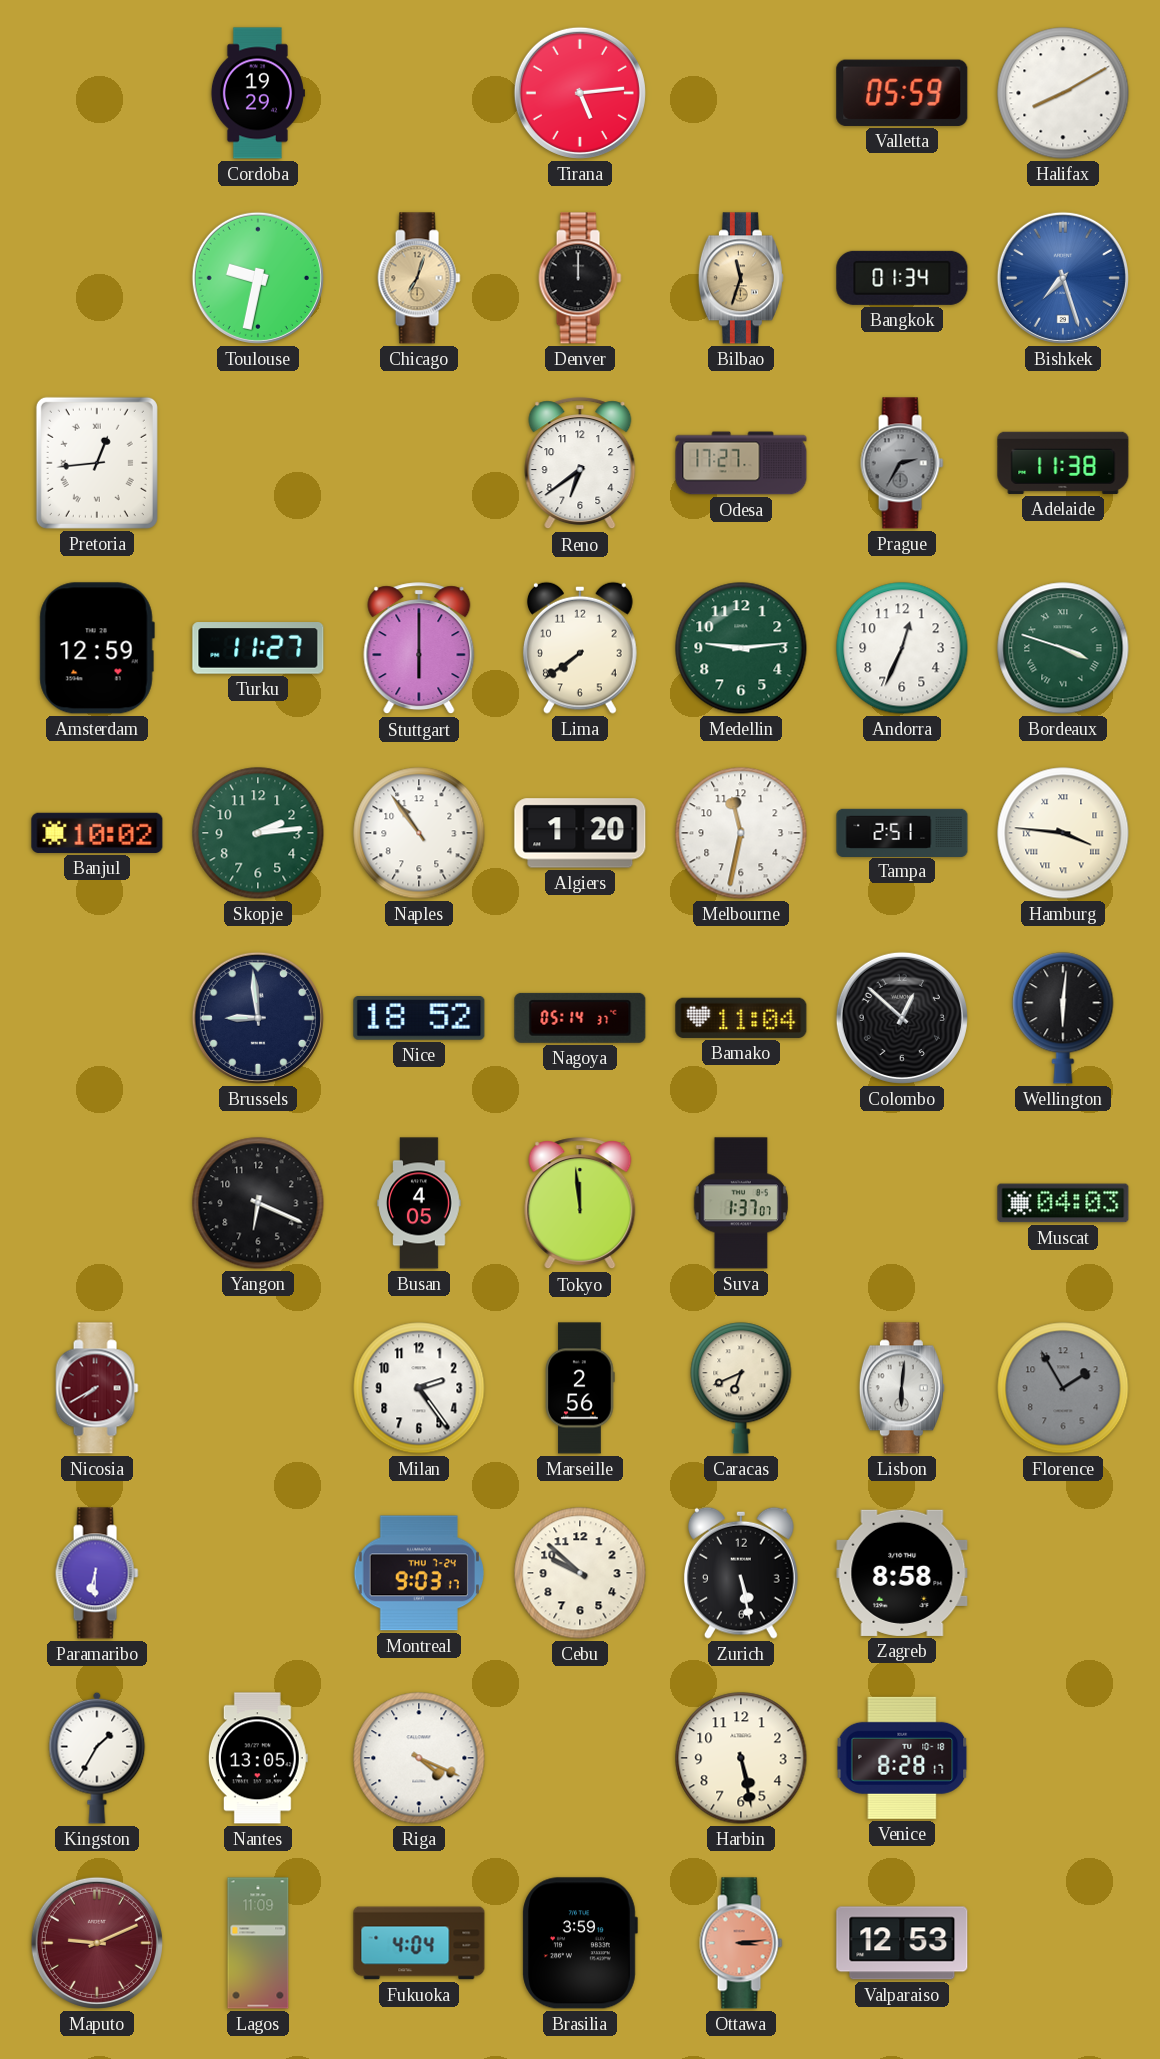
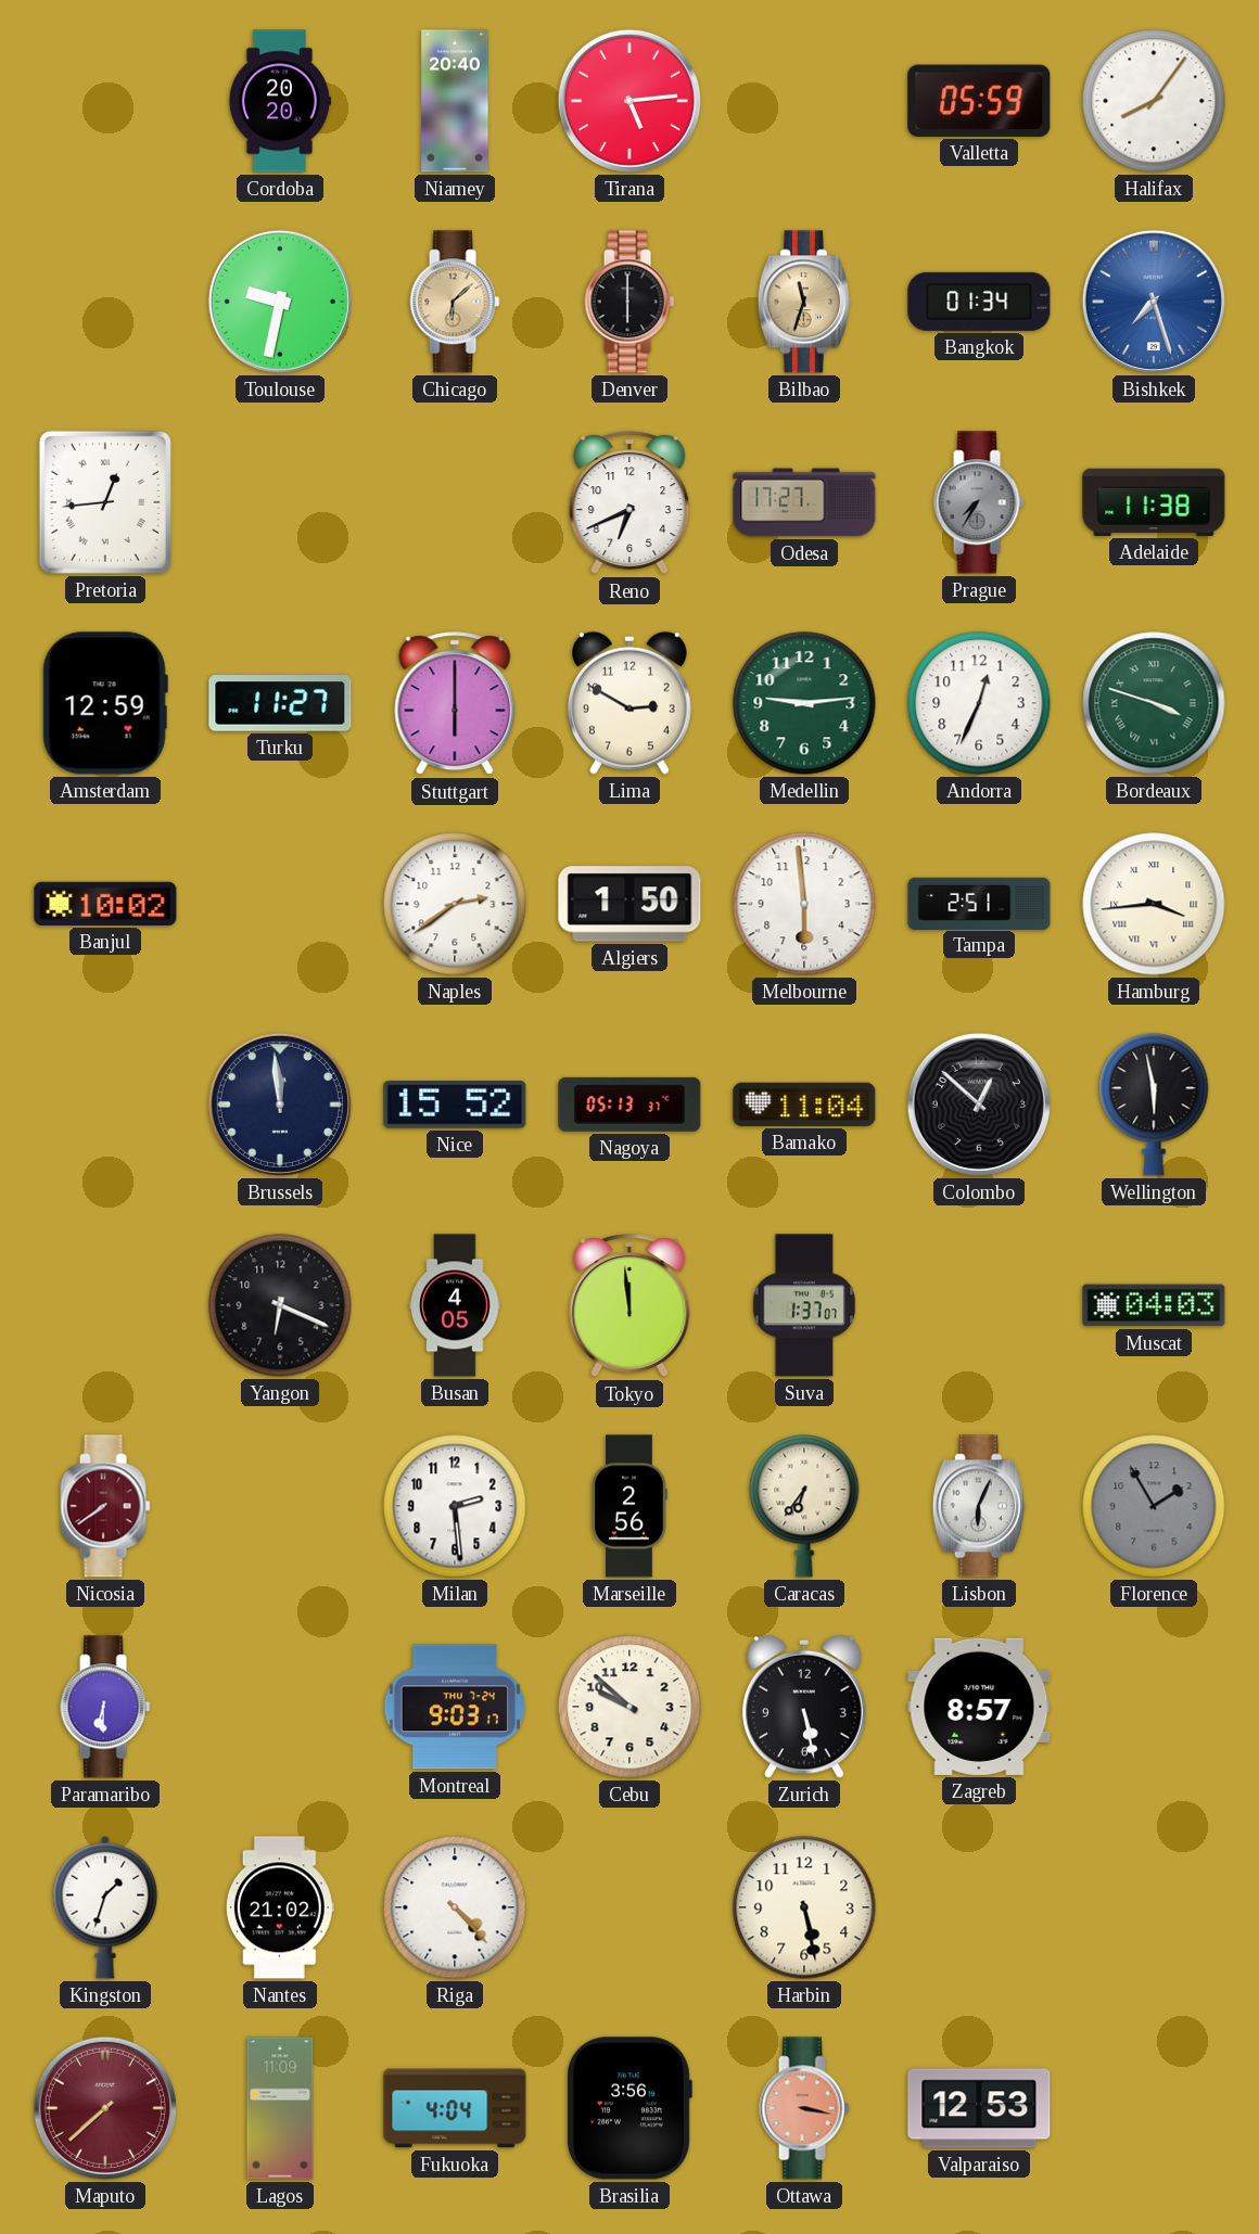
Cordoba: 19:29 -> 20:20 (279, 101)
Niamey: none -> 20:40 (455, 101)
Halifax: 8:10 -> 8:06 (1154, 101)
Chicago: 7:03 -> 6:08 (455, 302)
Denver: 12:00 -> 6:00 (629, 302)
Reno: 6:39 -> 6:41 (629, 503)
Prague: 2:35 -> 7:35 (979, 502)
Lima: 7:39 -> 2:50 (629, 703)
Skopje: 2:14 -> none (258, 833)
Naples: 10:54 -> 2:39 (455, 904)
Algiers: 1:20 -> 1:50 (629, 904)
Melbourne: 11:32 -> 5:59 (804, 904)
Hamburg: 3:46 -> 3:44 (1154, 904)
Brussels: 8:59 -> 11:59 (280, 1105)
Nice: 18:52 -> 15:52 (455, 1106)
Nagoya: 05:14 -> 05:13 (629, 1105)
Wellington: 6:01 -> 5:58 (1154, 1105)
Nicosia: 7:40 -> 7:39 (105, 1506)
Milan: 2:24 -> 2:29 (455, 1506)
Caracas: 6:41 -> 6:36 (804, 1506)
Lisbon: 6:01 -> 6:04 (979, 1506)
Zagreb: 8:58 -> 8:57 (979, 1707)
Kingston: 1:35 -> 1:33 (105, 1907)
Nantes: 13:05 -> 21:02 (280, 1907)
Riga: 4:19 -> 4:23 (455, 1907)
Venice: 8:28 -> none (902, 1758)
Maputo: 9:11 -> 7:38 (105, 2108)
Brasilia: 3:59 -> 3:56 (629, 2108)
Ottawa: 3:14 -> 3:17 (804, 2108)
